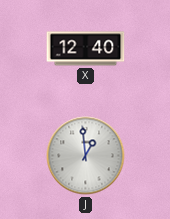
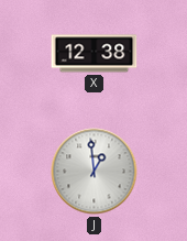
X: 12:40 -> 12:38 (95, 54)
